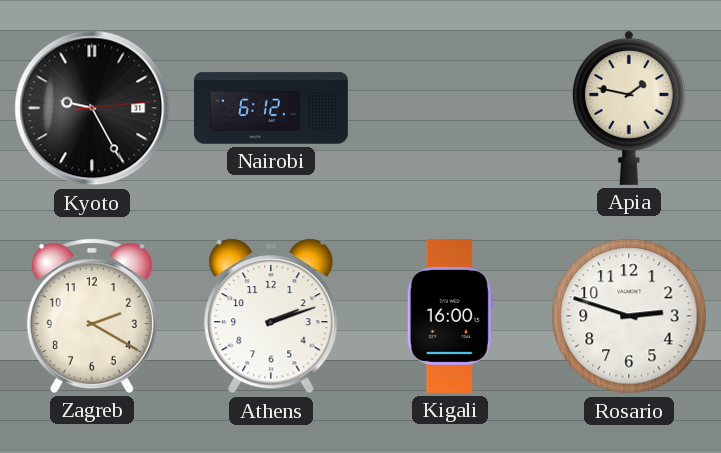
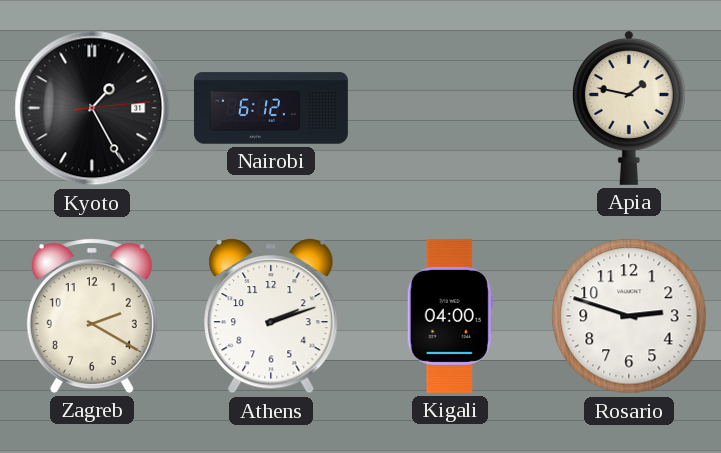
Kyoto: 9:25 -> 1:25 (92, 108)
Kigali: 16:00 -> 04:00 (450, 316)
